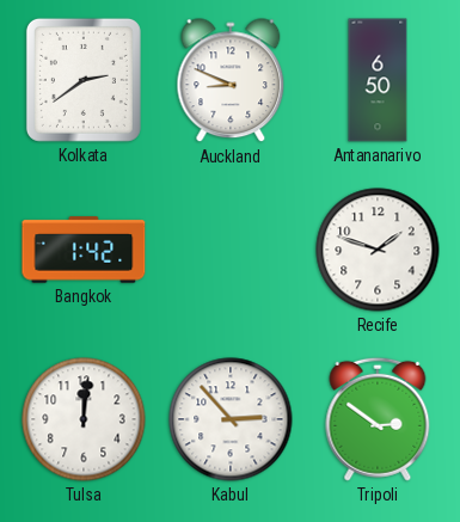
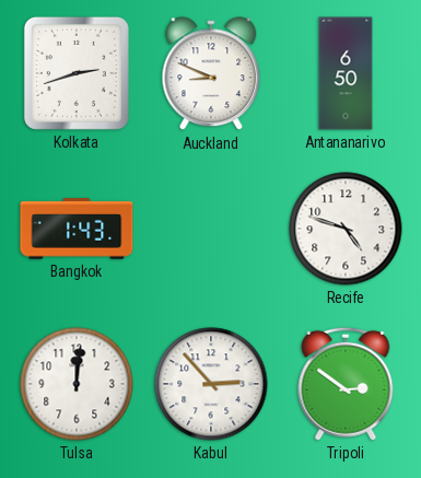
Kolkata: 2:39 -> 2:42 (77, 73)
Bangkok: 1:42 -> 1:43 (77, 229)
Recife: 1:48 -> 4:48 (346, 229)
